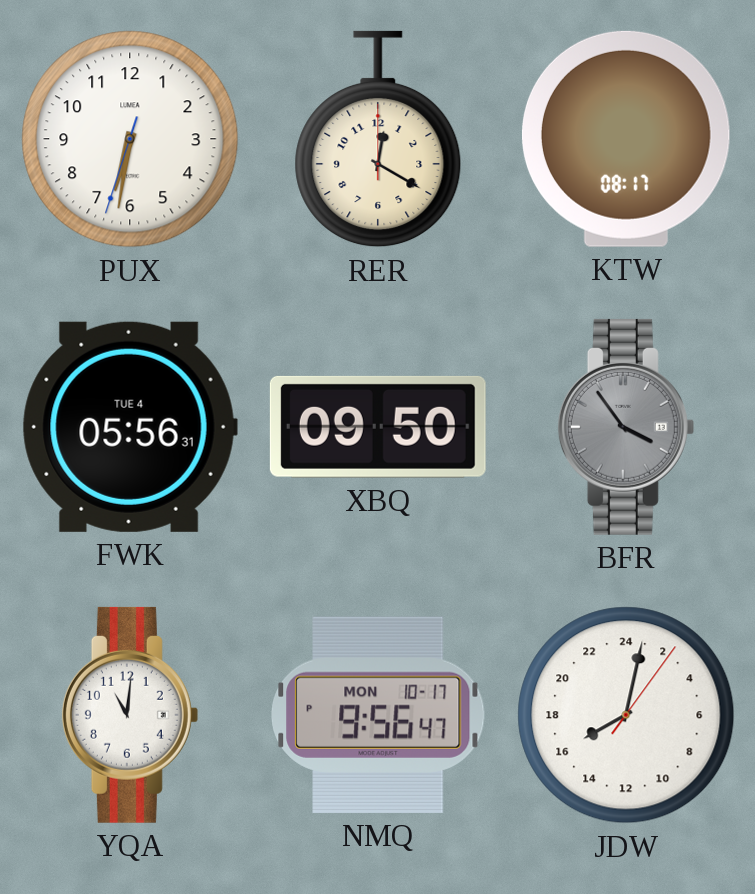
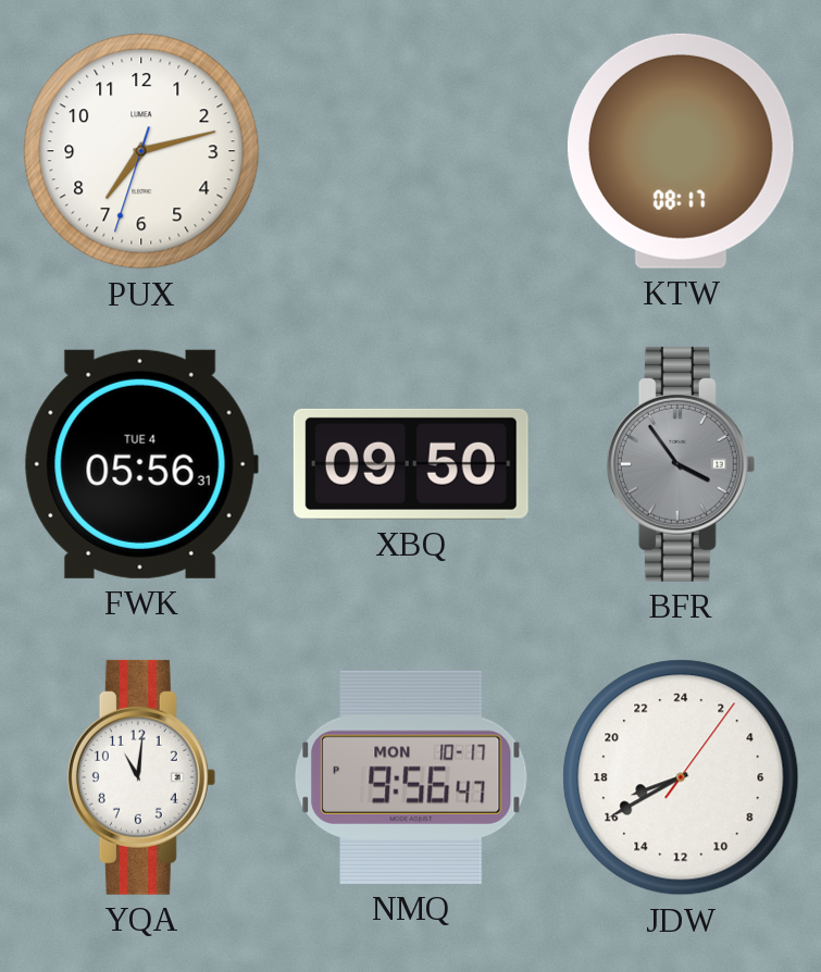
PUX: 6:31 -> 7:12 (141, 151)
RER: 12:20 -> none (378, 139)
JDW: 16:02 -> 16:40 (681, 777)
